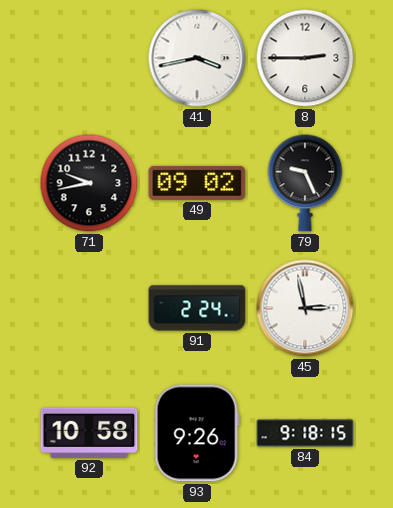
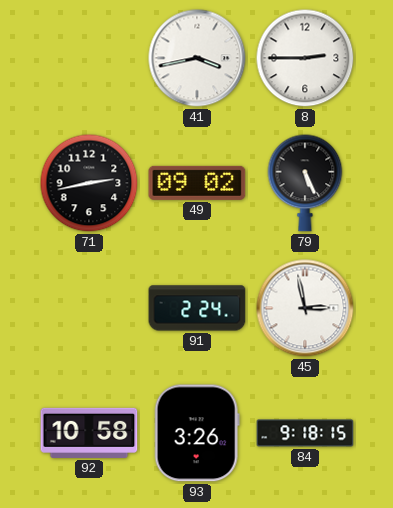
71: 9:43 -> 2:43 (89, 183)
79: 9:26 -> 5:26 (305, 183)
93: 9:26 -> 3:26 (197, 433)
